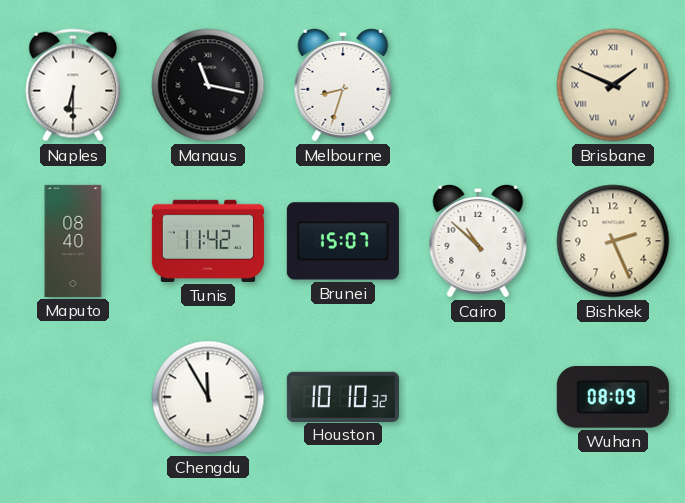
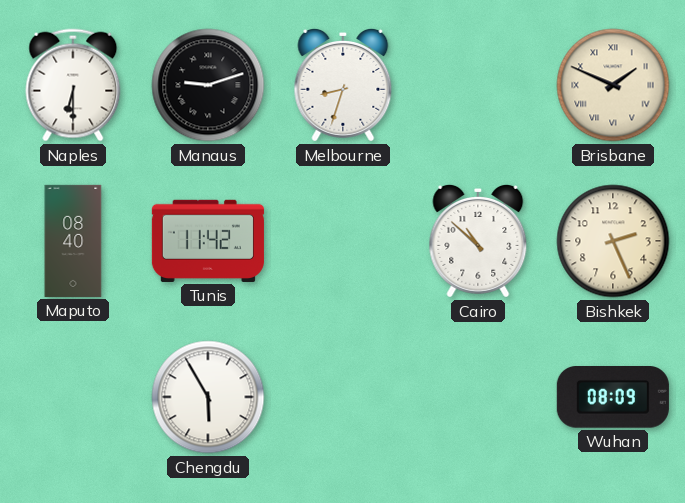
Manaus: 11:17 -> 9:12 (208, 85)
Brunei: 15:07 -> none (343, 241)
Chengdu: 11:55 -> 5:55 (208, 397)
Houston: 10:10 -> none (343, 396)
